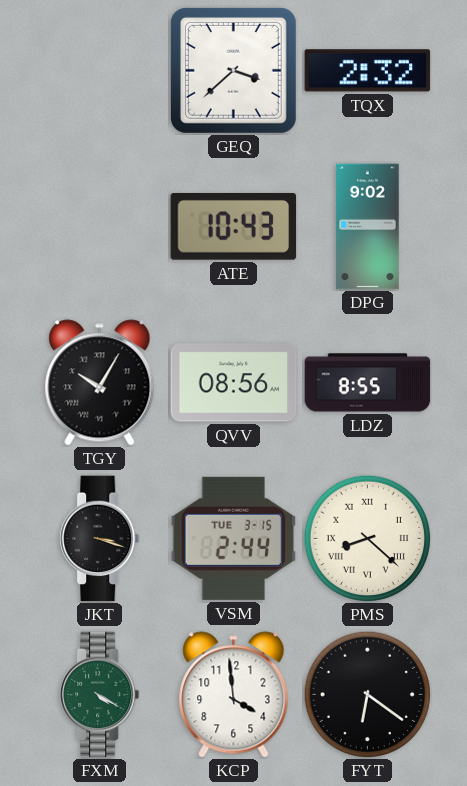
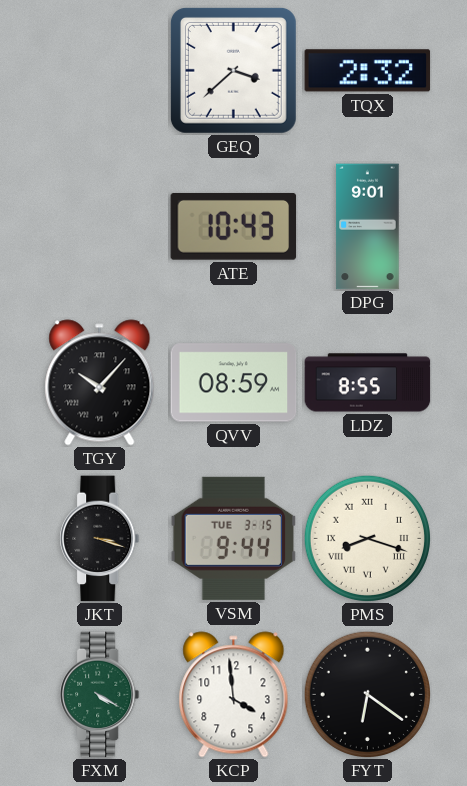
DPG: 9:02 -> 9:01 (368, 227)
TGY: 10:05 -> 10:07 (100, 383)
QVV: 08:56 -> 08:59 (234, 383)
VSM: 2:44 -> 9:44 (234, 538)
PMS: 8:22 -> 8:18 (367, 538)
